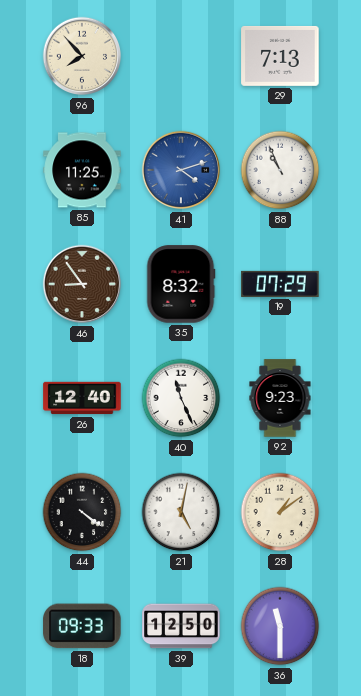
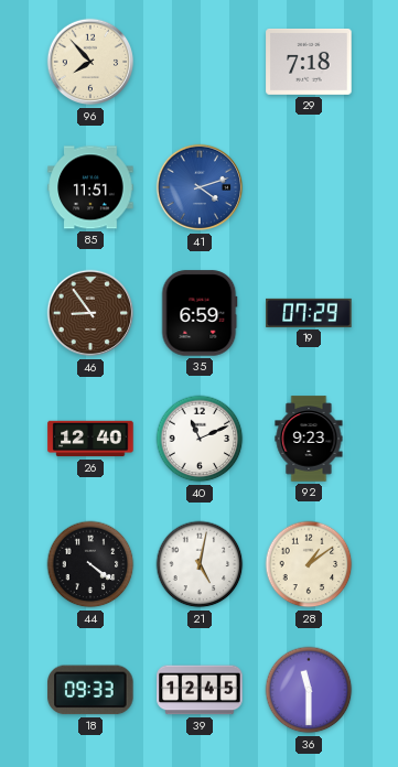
29: 7:13 -> 7:18 (309, 62)
85: 11:25 -> 11:51 (90, 187)
88: 10:56 -> none (280, 170)
35: 8:32 -> 6:59 (200, 313)
40: 11:26 -> 11:11 (200, 439)
39: 12:50 -> 12:45 (200, 690)
